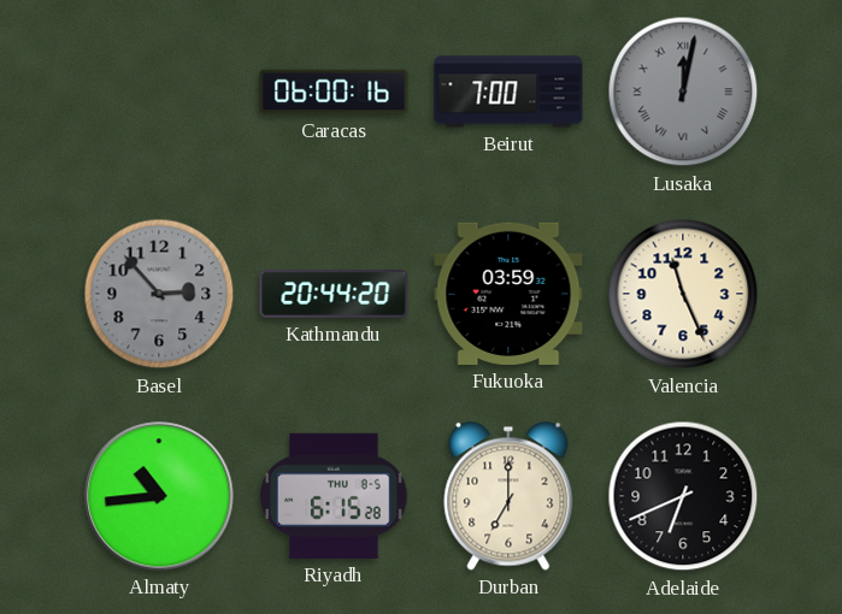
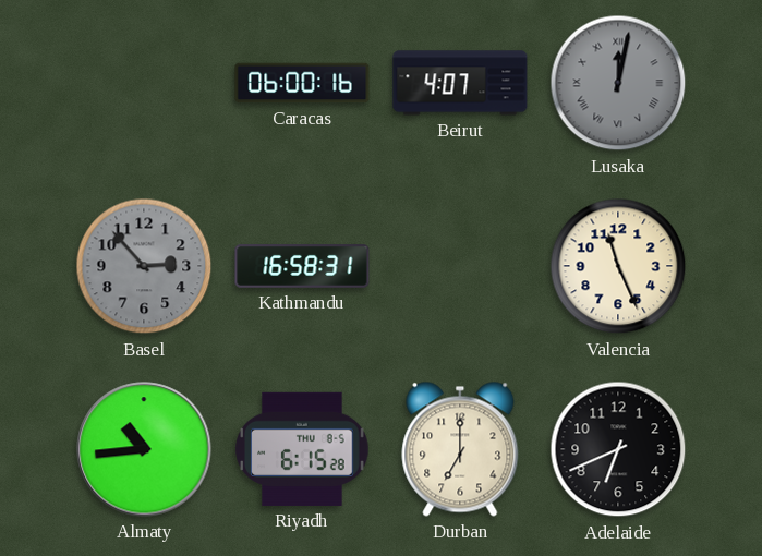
Beirut: 7:00 -> 4:07 (460, 83)
Kathmandu: 20:44 -> 16:58 (302, 267)
Fukuoka: 03:59 -> none (508, 294)
